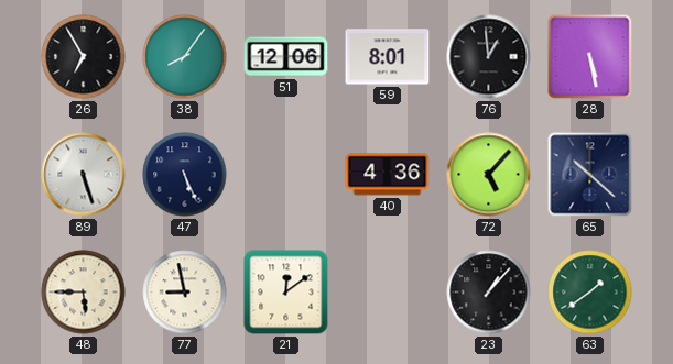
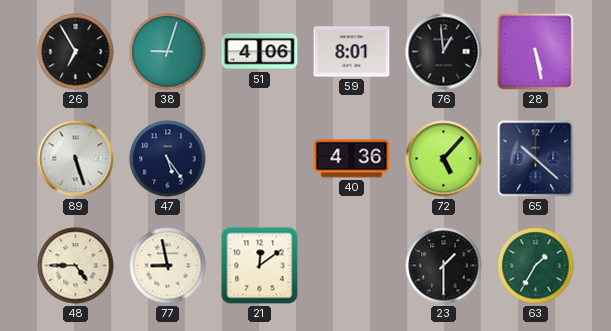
38: 8:06 -> 9:03 (168, 52)
51: 12:06 -> 4:06 (260, 52)
47: 5:26 -> 5:24 (168, 159)
48: 5:45 -> 4:45 (76, 266)
23: 1:07 -> 1:30 (444, 266)
63: 1:39 -> 1:35 (536, 266)
